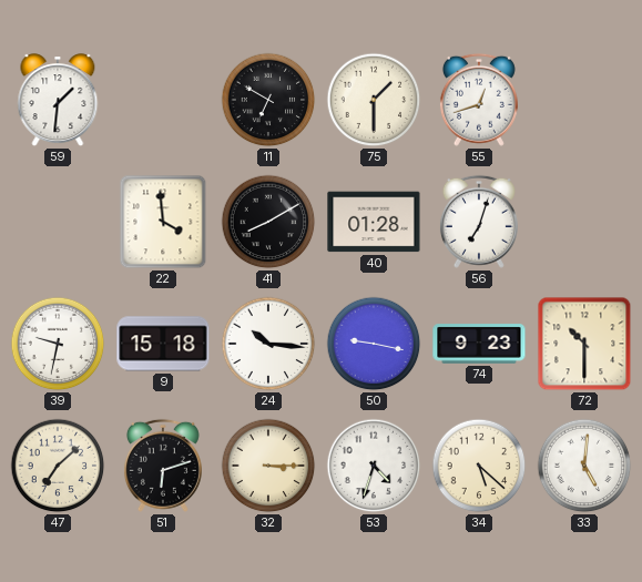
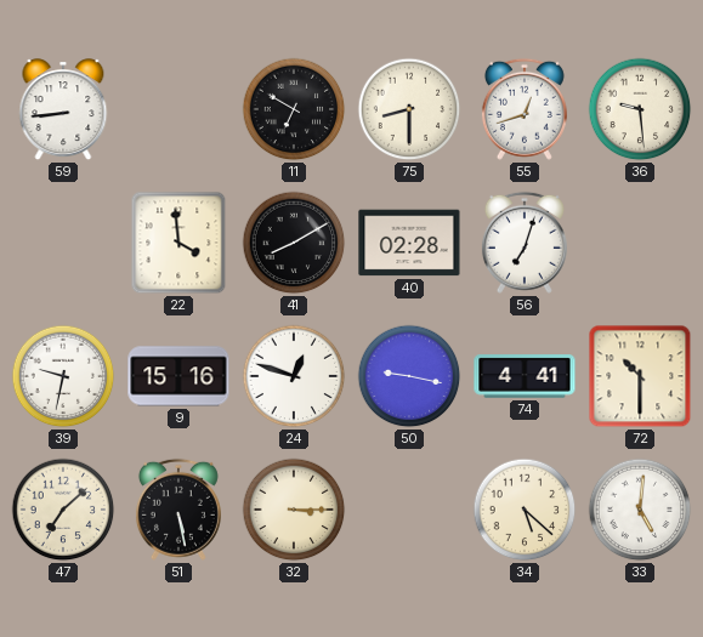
59: 1:31 -> 8:44 (63, 110)
75: 1:30 -> 8:30 (409, 109)
36: none -> 9:29 (640, 109)
40: 01:28 -> 02:28 (409, 243)
9: 15:18 -> 15:16 (178, 376)
24: 10:16 -> 12:48 (294, 376)
74: 9:23 -> 4:41 (525, 376)
51: 6:12 -> 5:28 (178, 510)
53: 4:33 -> none (374, 466)
